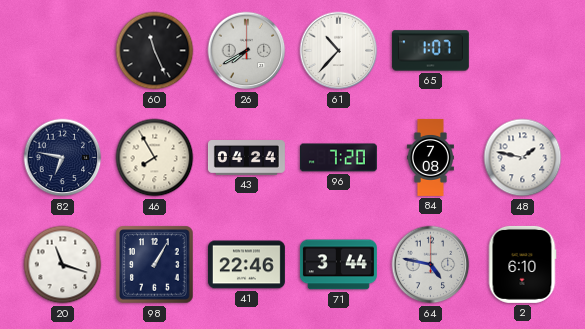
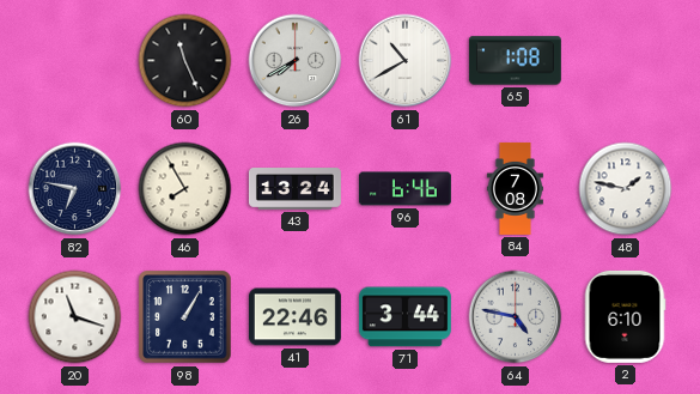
61: 10:37 -> 10:40 (406, 61)
65: 1:07 -> 1:08 (515, 61)
43: 04:24 -> 13:24 (294, 189)
96: 7:20 -> 6:46 (404, 189)
